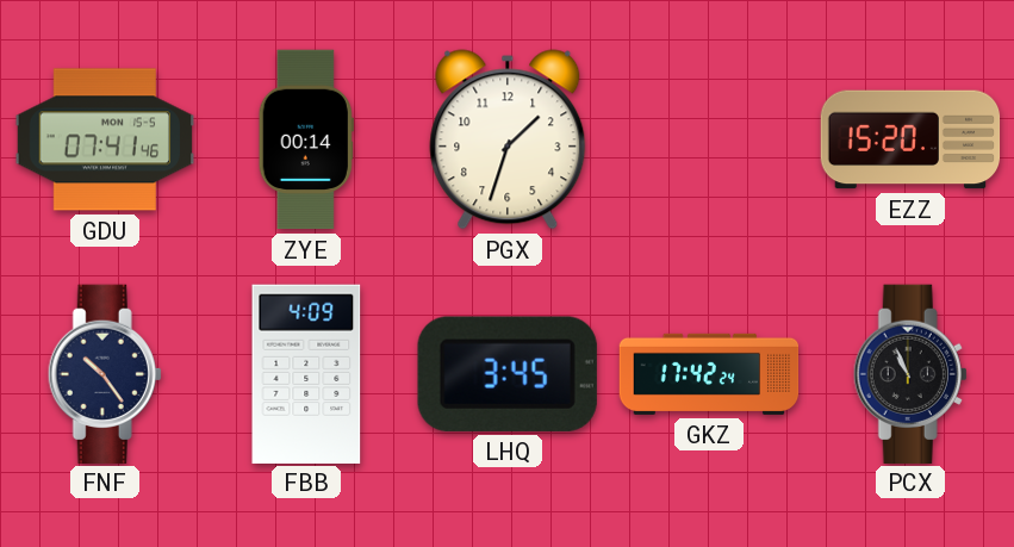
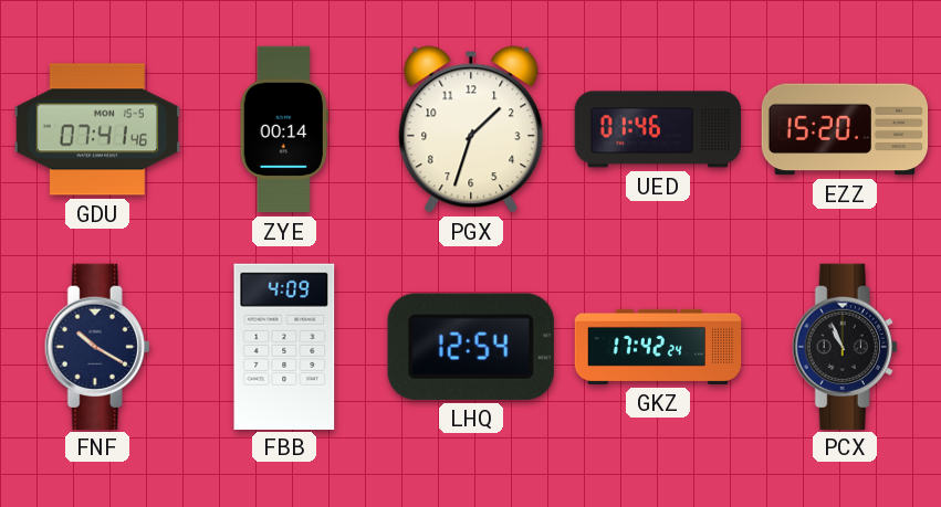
UED: none -> 01:46 (658, 129)
FNF: 10:24 -> 10:20 (97, 346)
LHQ: 3:45 -> 12:54 (471, 347)
